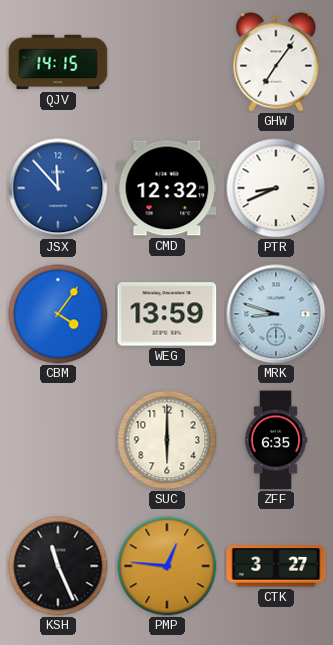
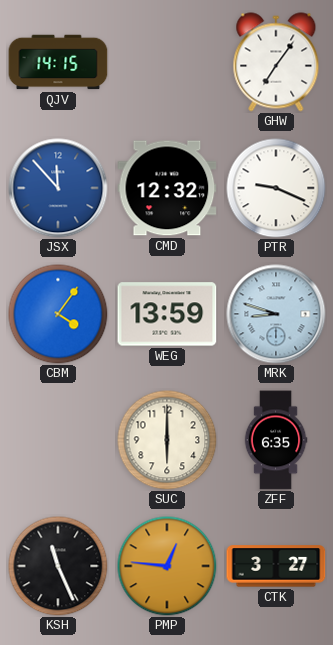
PTR: 8:41 -> 9:19 (276, 188)
